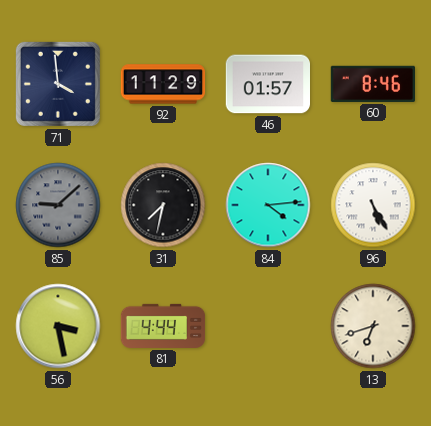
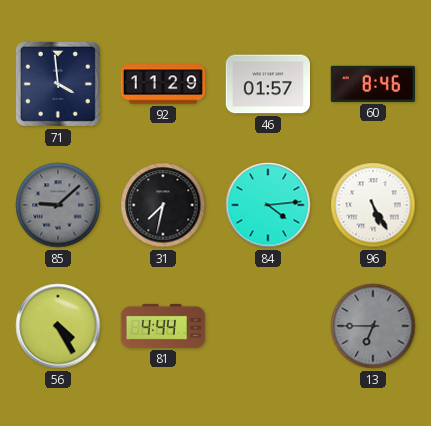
56: 3:28 -> 4:25 (58, 326)
13: 6:42 -> 6:45 (373, 326)
13 dial: cream -> grey (373, 326)
